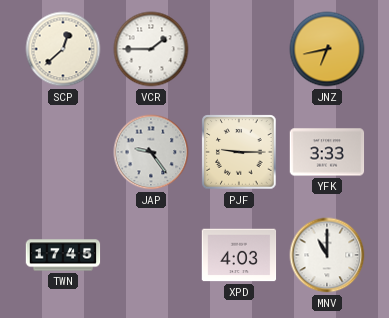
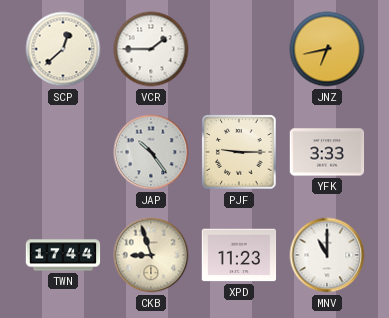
JAP: 9:24 -> 10:24 (151, 152)
TWN: 17:45 -> 17:44 (63, 255)
CKB: none -> 8:57 (151, 255)
XPD: 4:03 -> 11:23 (239, 255)
